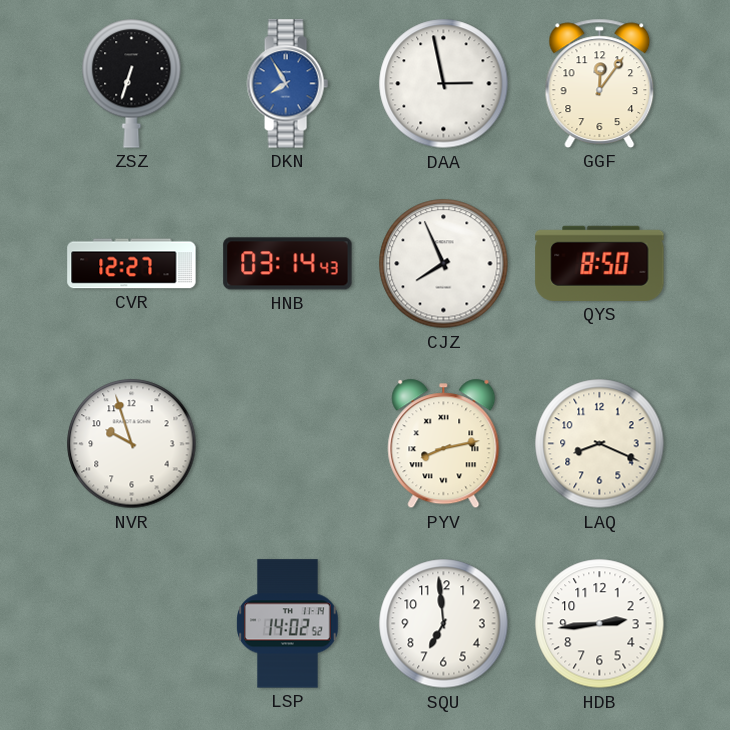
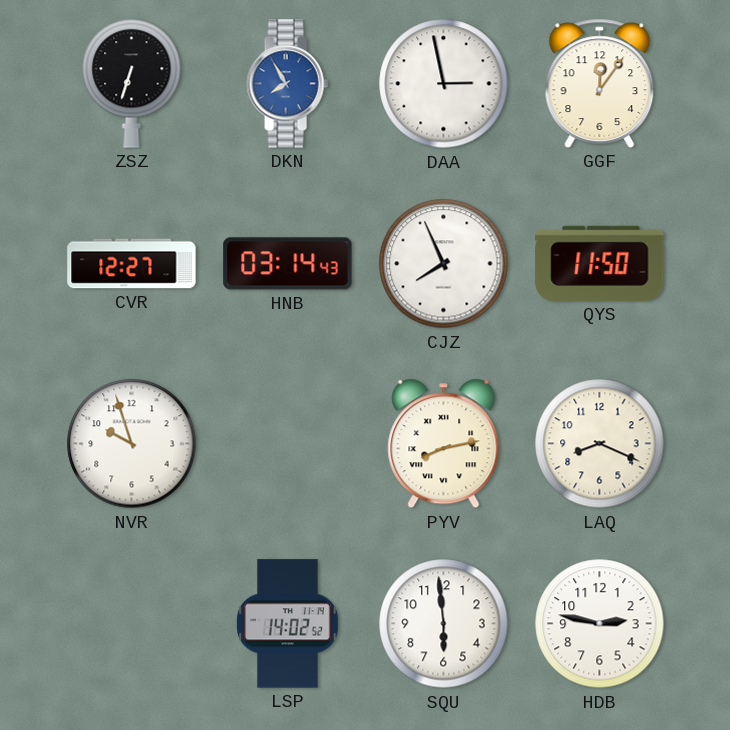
QYS: 8:50 -> 11:50 (600, 263)
SQU: 6:59 -> 5:59 (444, 624)
HDB: 2:44 -> 2:47 (600, 624)
